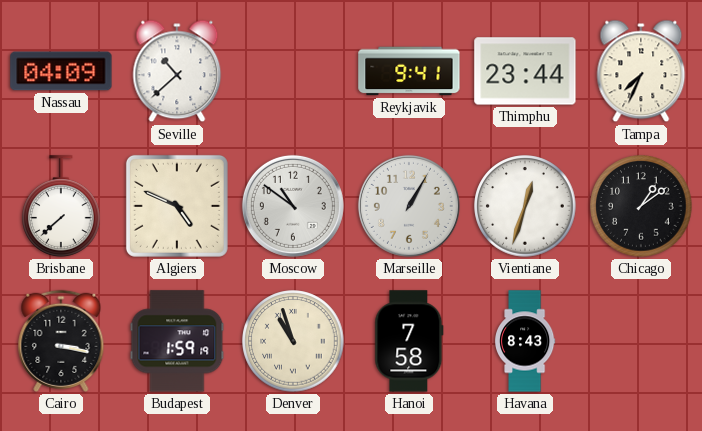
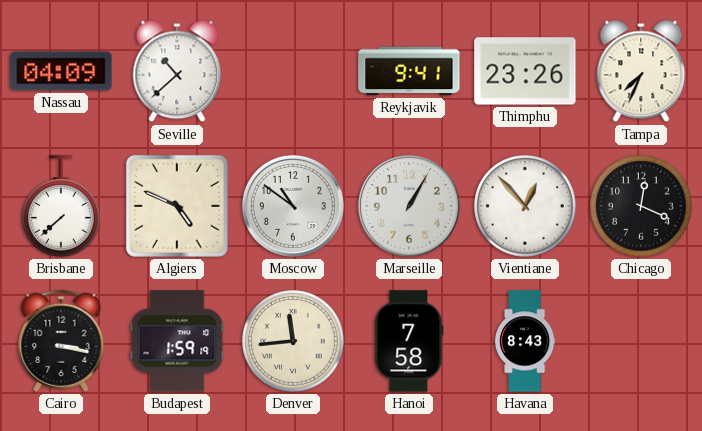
Thimphu: 23:44 -> 23:26 (525, 71)
Vientiane: 12:33 -> 12:53 (525, 206)
Chicago: 1:09 -> 12:19 (641, 206)
Denver: 10:57 -> 11:44 (293, 341)
